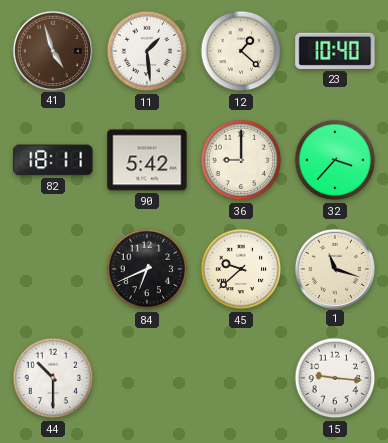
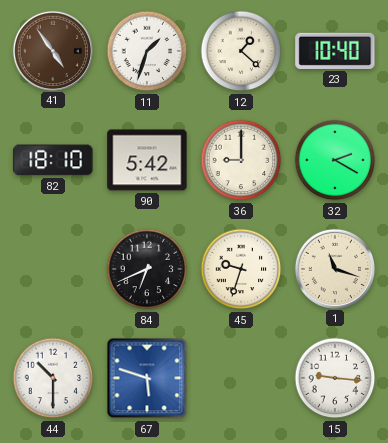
41: 4:57 -> 4:54 (52, 50)
11: 1:29 -> 1:33 (147, 51)
82: 18:11 -> 18:10 (53, 160)
32: 3:37 -> 2:20 (335, 160)
45: 9:38 -> 9:33 (241, 269)
67: none -> 5:48 (147, 378)
